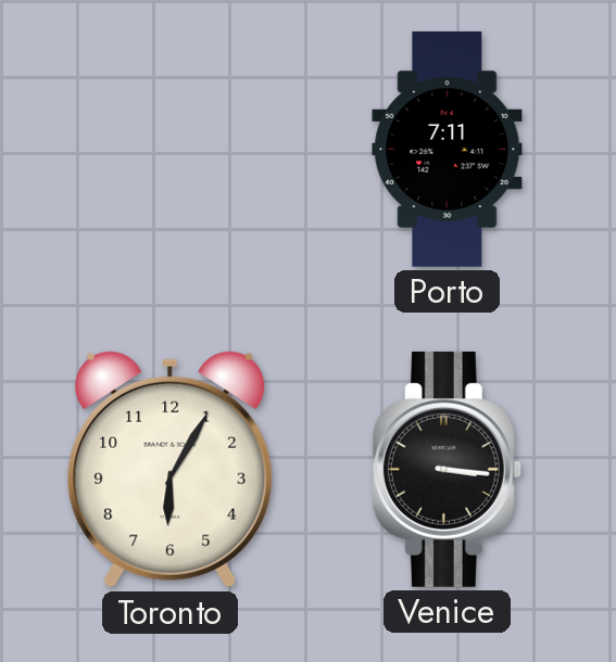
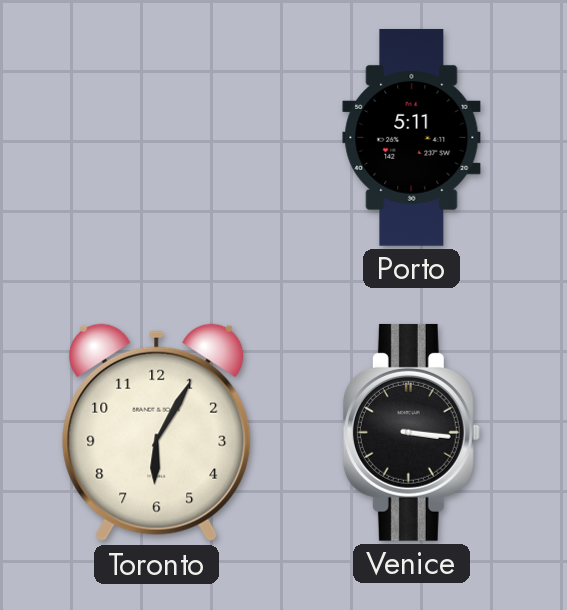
Porto: 7:11 -> 5:11 (412, 137)
